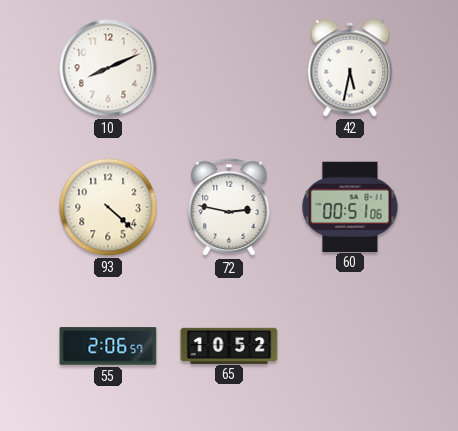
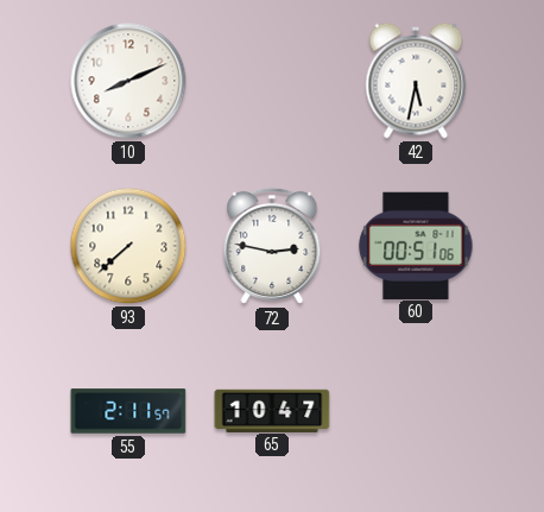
93: 4:22 -> 7:38 (128, 246)
55: 2:06 -> 2:11 (128, 411)
65: 10:52 -> 10:47 (272, 410)
